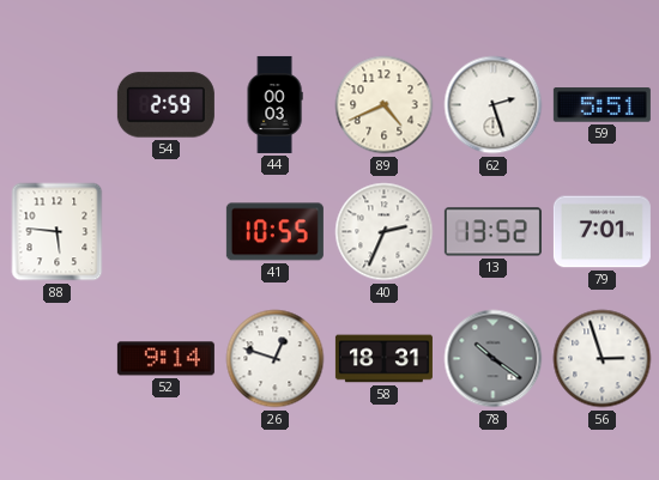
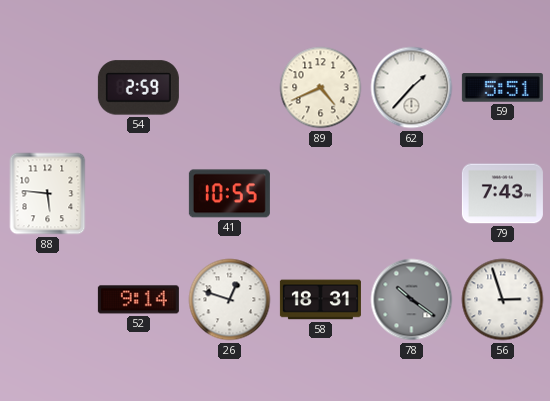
44: 00:03 -> none (274, 104)
62: 2:27 -> 1:37 (412, 88)
40: 2:34 -> none (385, 232)
13: 13:52 -> none (492, 232)
79: 7:01 -> 7:43 (502, 194)
